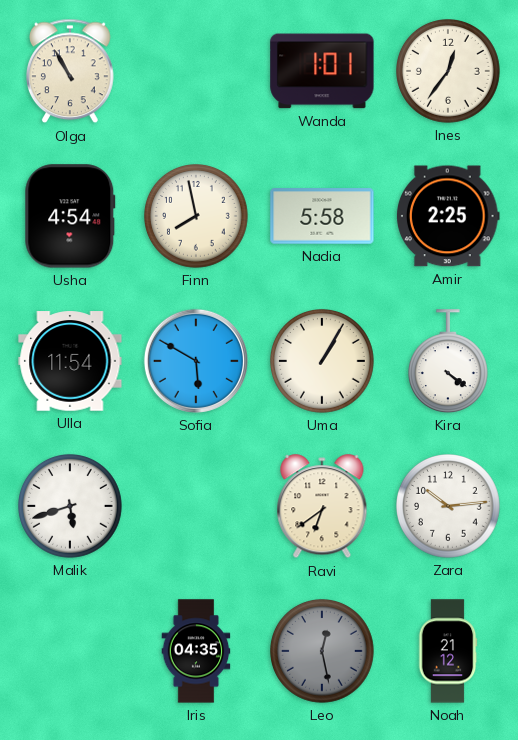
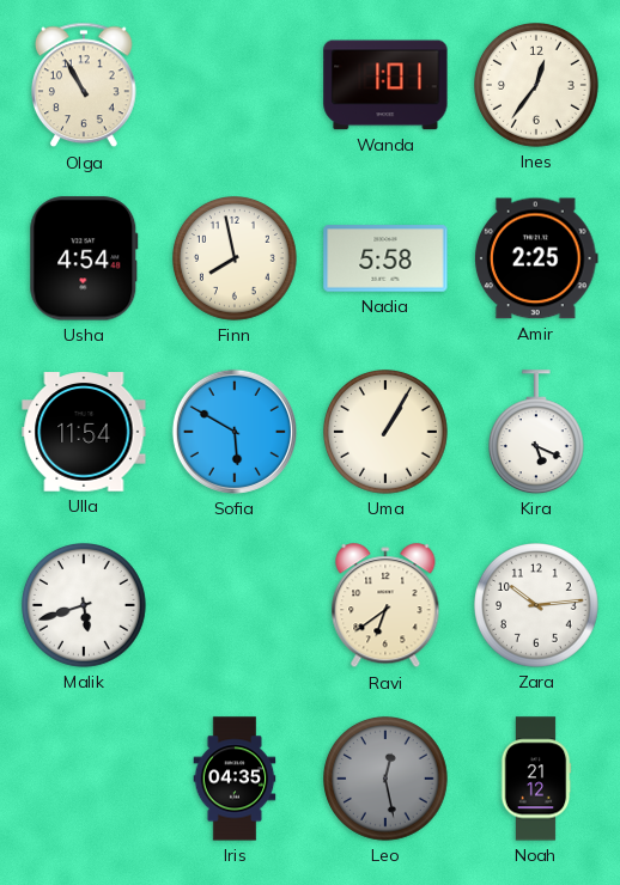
Kira: 4:21 -> 5:19 (536, 432)
